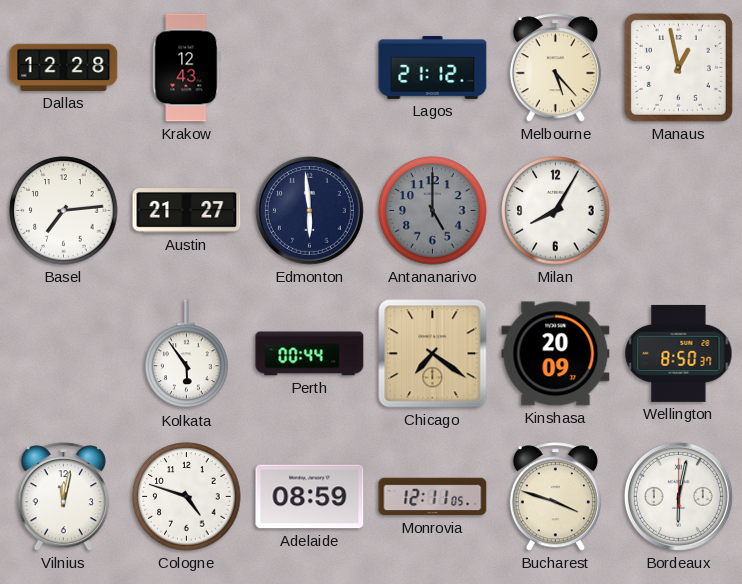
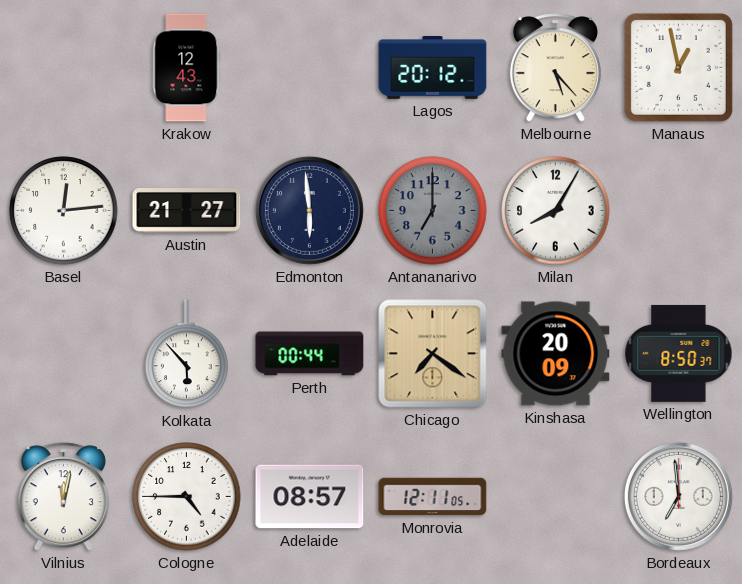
Dallas: 12:28 -> none (64, 67)
Lagos: 21:12 -> 20:12 (433, 68)
Basel: 7:14 -> 12:14 (64, 211)
Antananarivo: 5:00 -> 7:00 (433, 211)
Kolkata: 5:54 -> 5:53 (187, 354)
Cologne: 4:48 -> 4:45 (187, 497)
Adelaide: 08:59 -> 08:57 (310, 497)
Bucharest: 3:48 -> none (555, 497)
Bordeaux: 6:02 -> 6:59 (678, 496)
